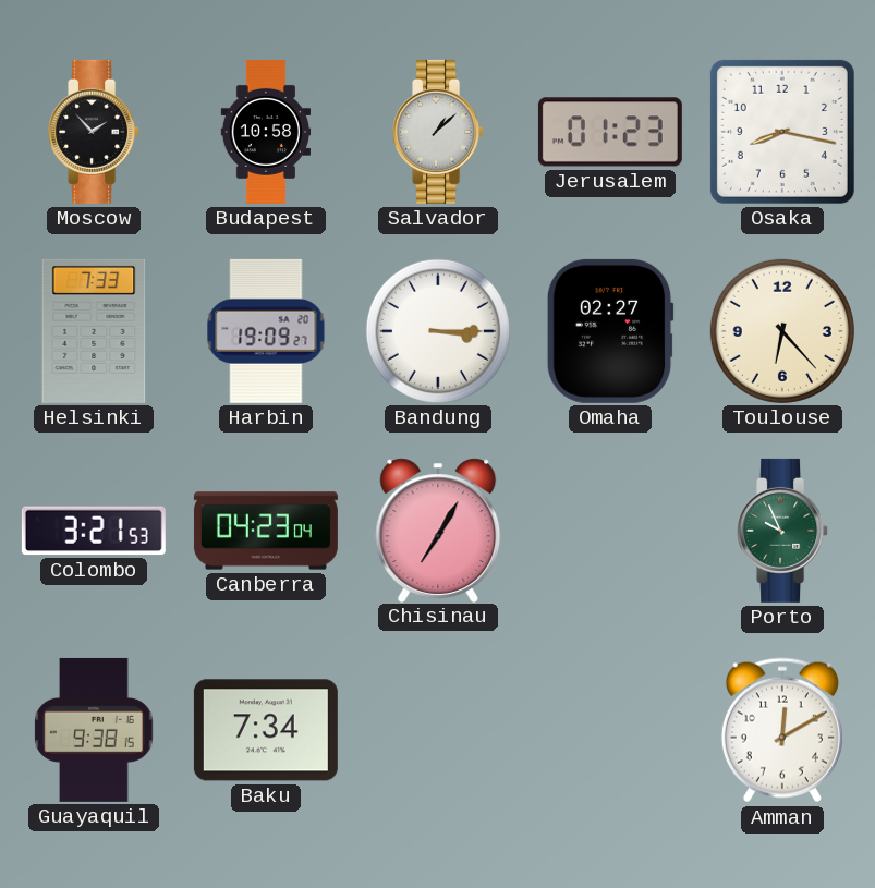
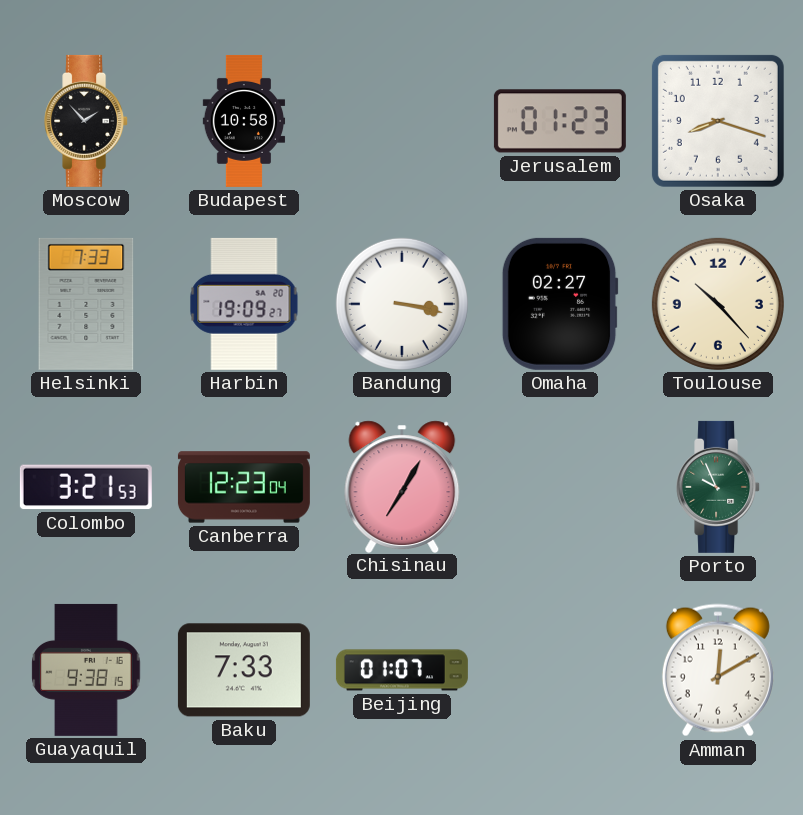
Salvador: 1:08 -> none (439, 132)
Osaka: 8:17 -> 8:18 (718, 121)
Bandung: 3:15 -> 3:17 (402, 304)
Toulouse: 6:23 -> 10:23 (718, 304)
Canberra: 04:23 -> 12:23 (244, 487)
Baku: 7:34 -> 7:33 (244, 670)
Beijing: none -> 01:07 (402, 670)
